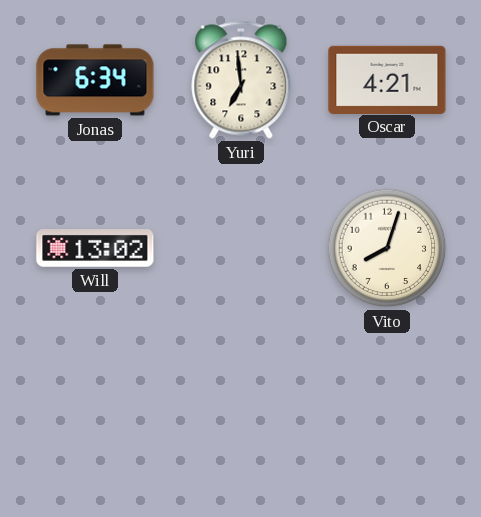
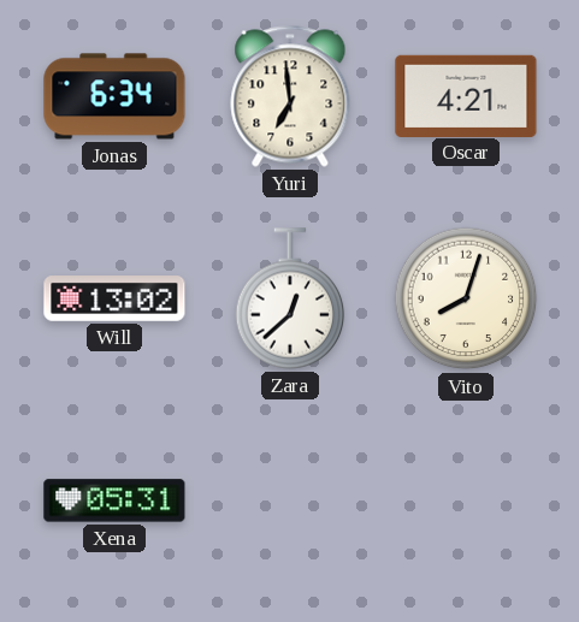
Zara: none -> 12:38 (290, 298)
Xena: none -> 05:31 (114, 500)
